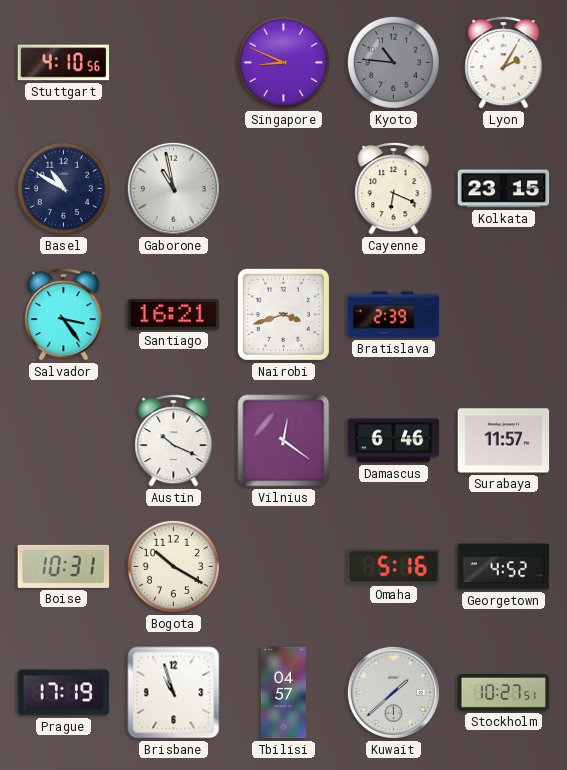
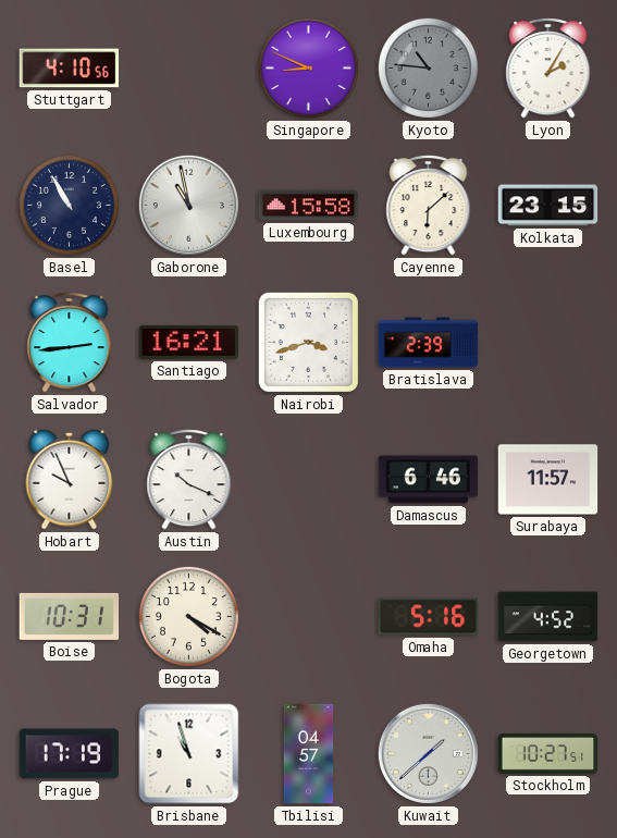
Basel: 10:50 -> 10:55 (69, 205)
Luxembourg: none -> 15:58 (309, 206)
Cayenne: 6:19 -> 6:08 (429, 206)
Salvador: 3:24 -> 2:44 (70, 343)
Hobart: none -> 9:56 (70, 479)
Vilnius: 12:21 -> none (284, 441)
Bogota: 10:20 -> 4:20 (188, 616)
